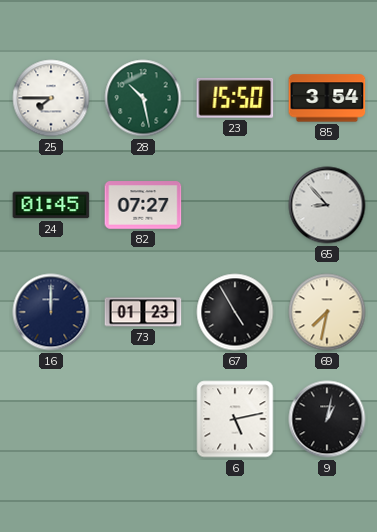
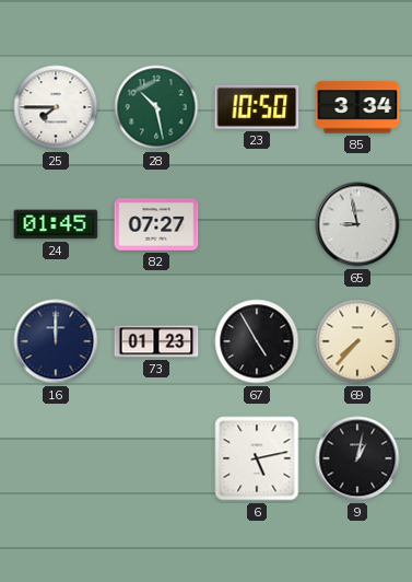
23: 15:50 -> 10:50 (257, 107)
85: 3:54 -> 3:34 (357, 107)
65: 8:53 -> 8:58 (357, 224)
69: 7:32 -> 7:37 (357, 341)
